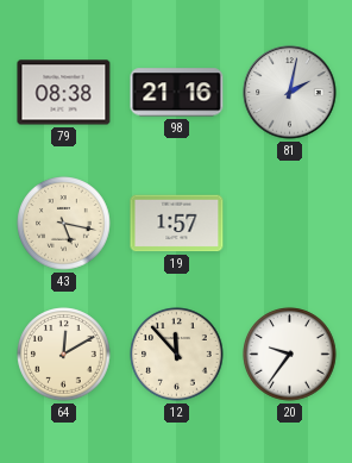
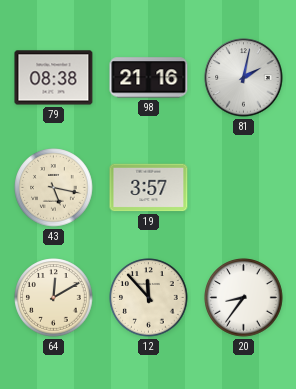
19: 1:57 -> 3:57 (149, 188)
20: 9:36 -> 8:36 (244, 298)
